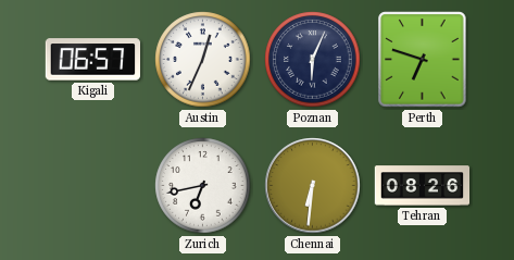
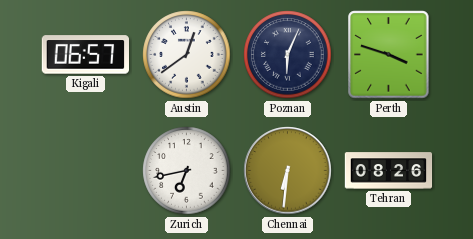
Austin: 12:34 -> 12:39 (187, 55)
Perth: 6:48 -> 3:48 (389, 55)
